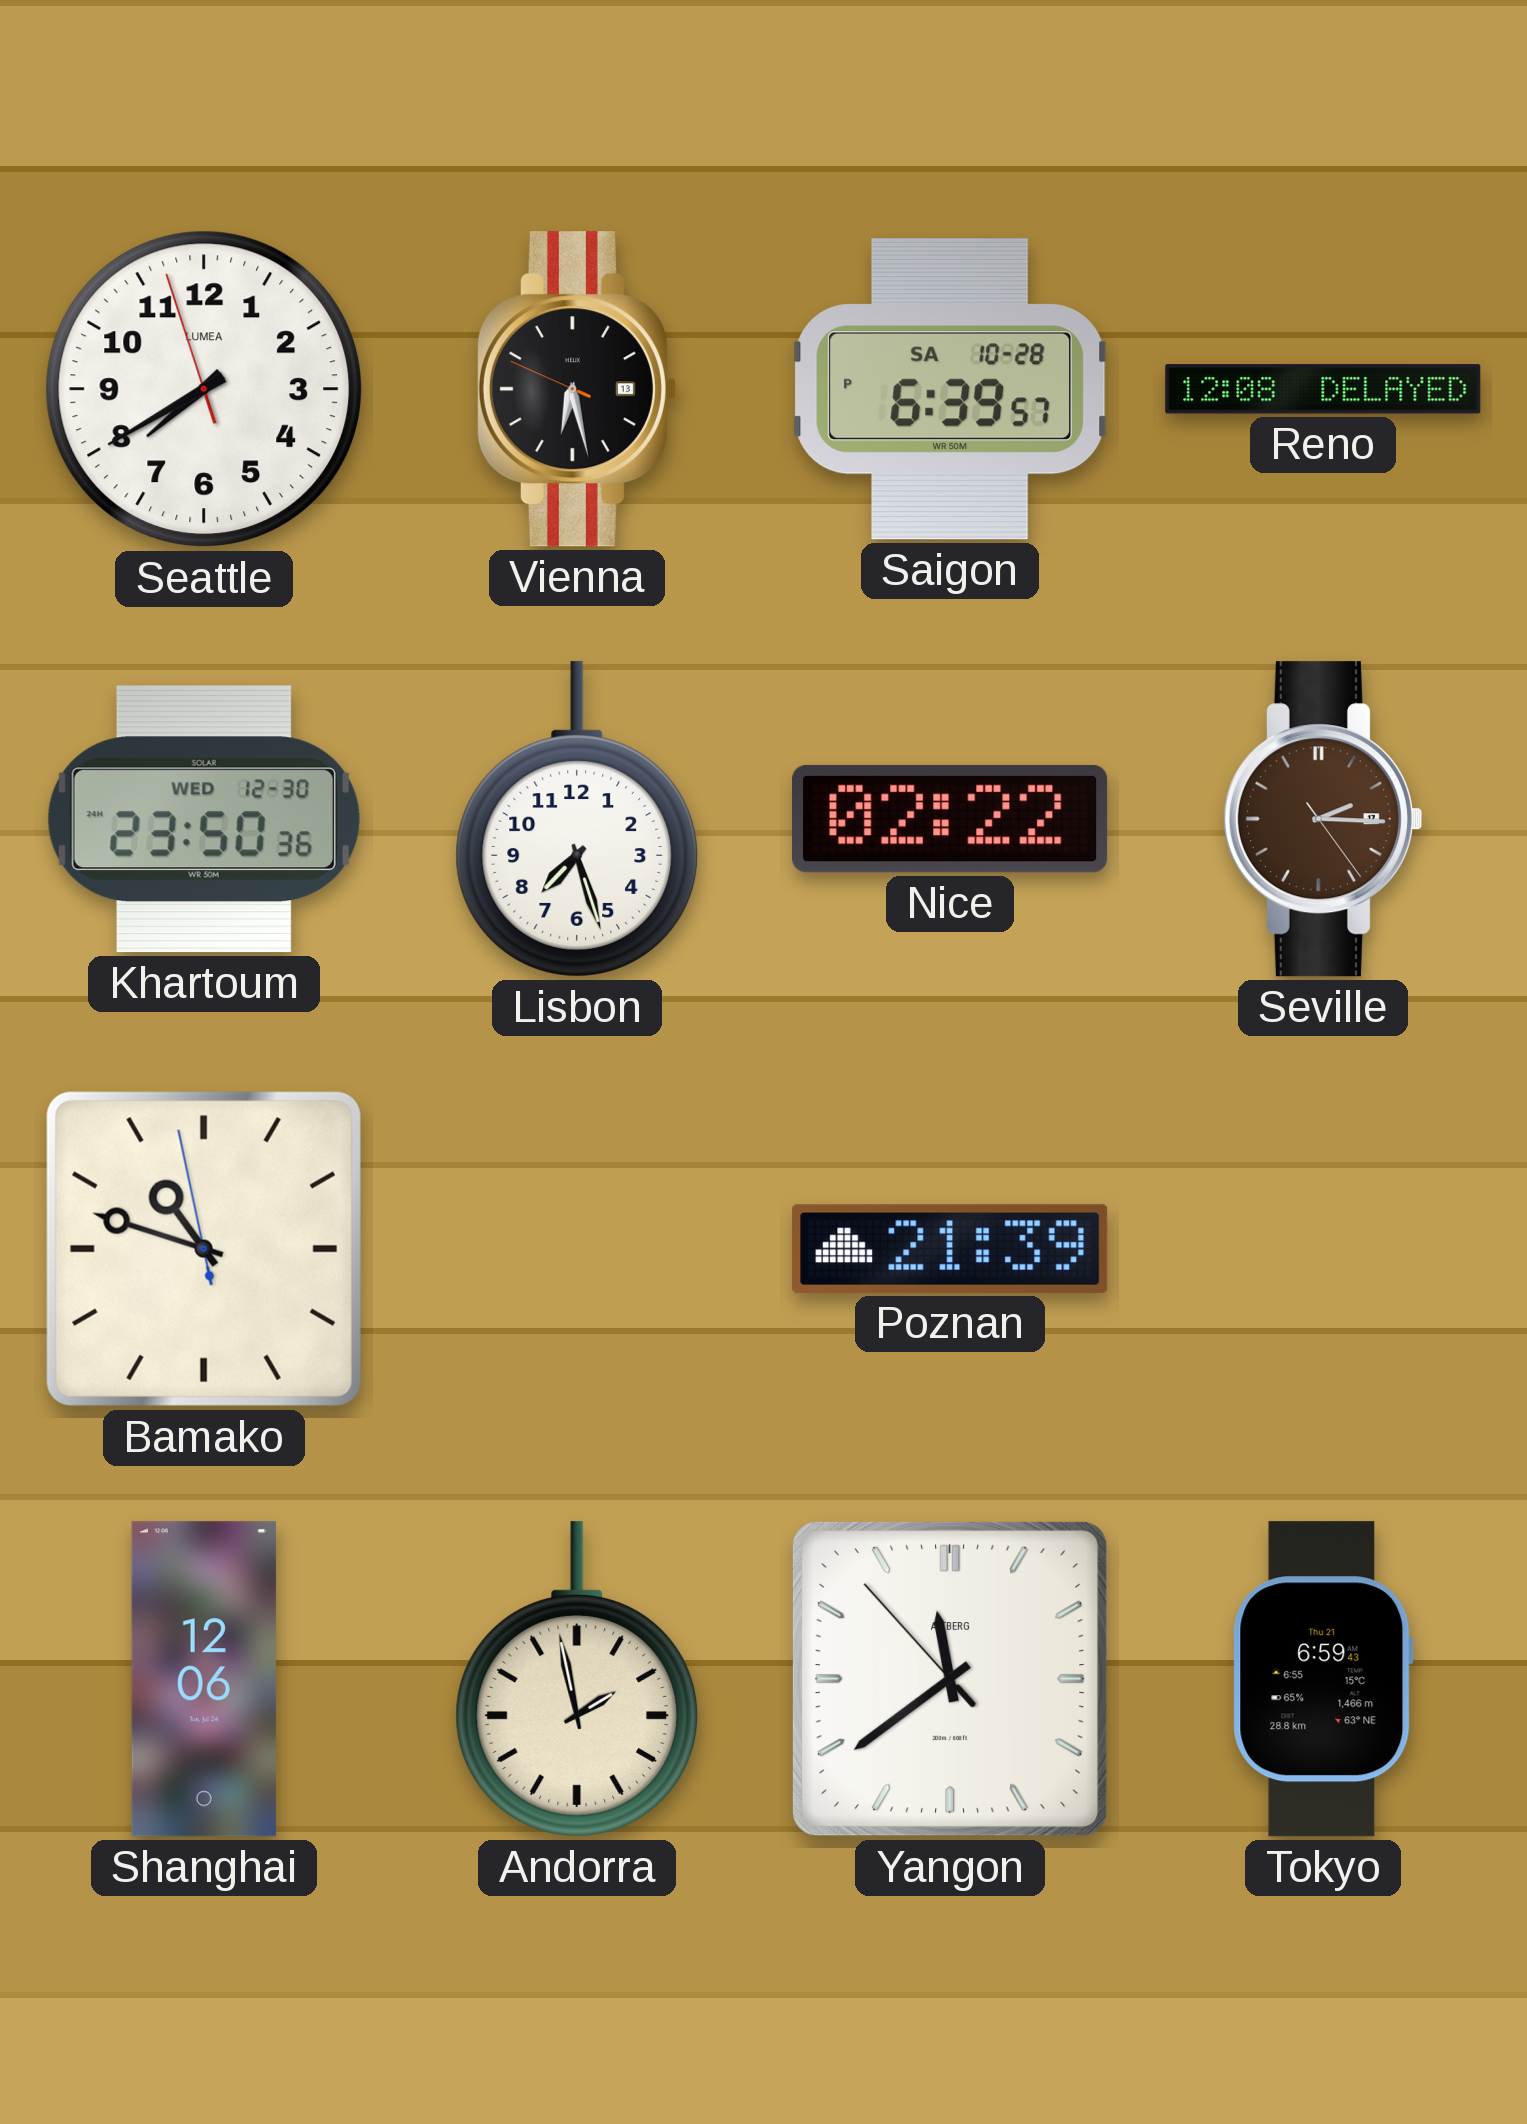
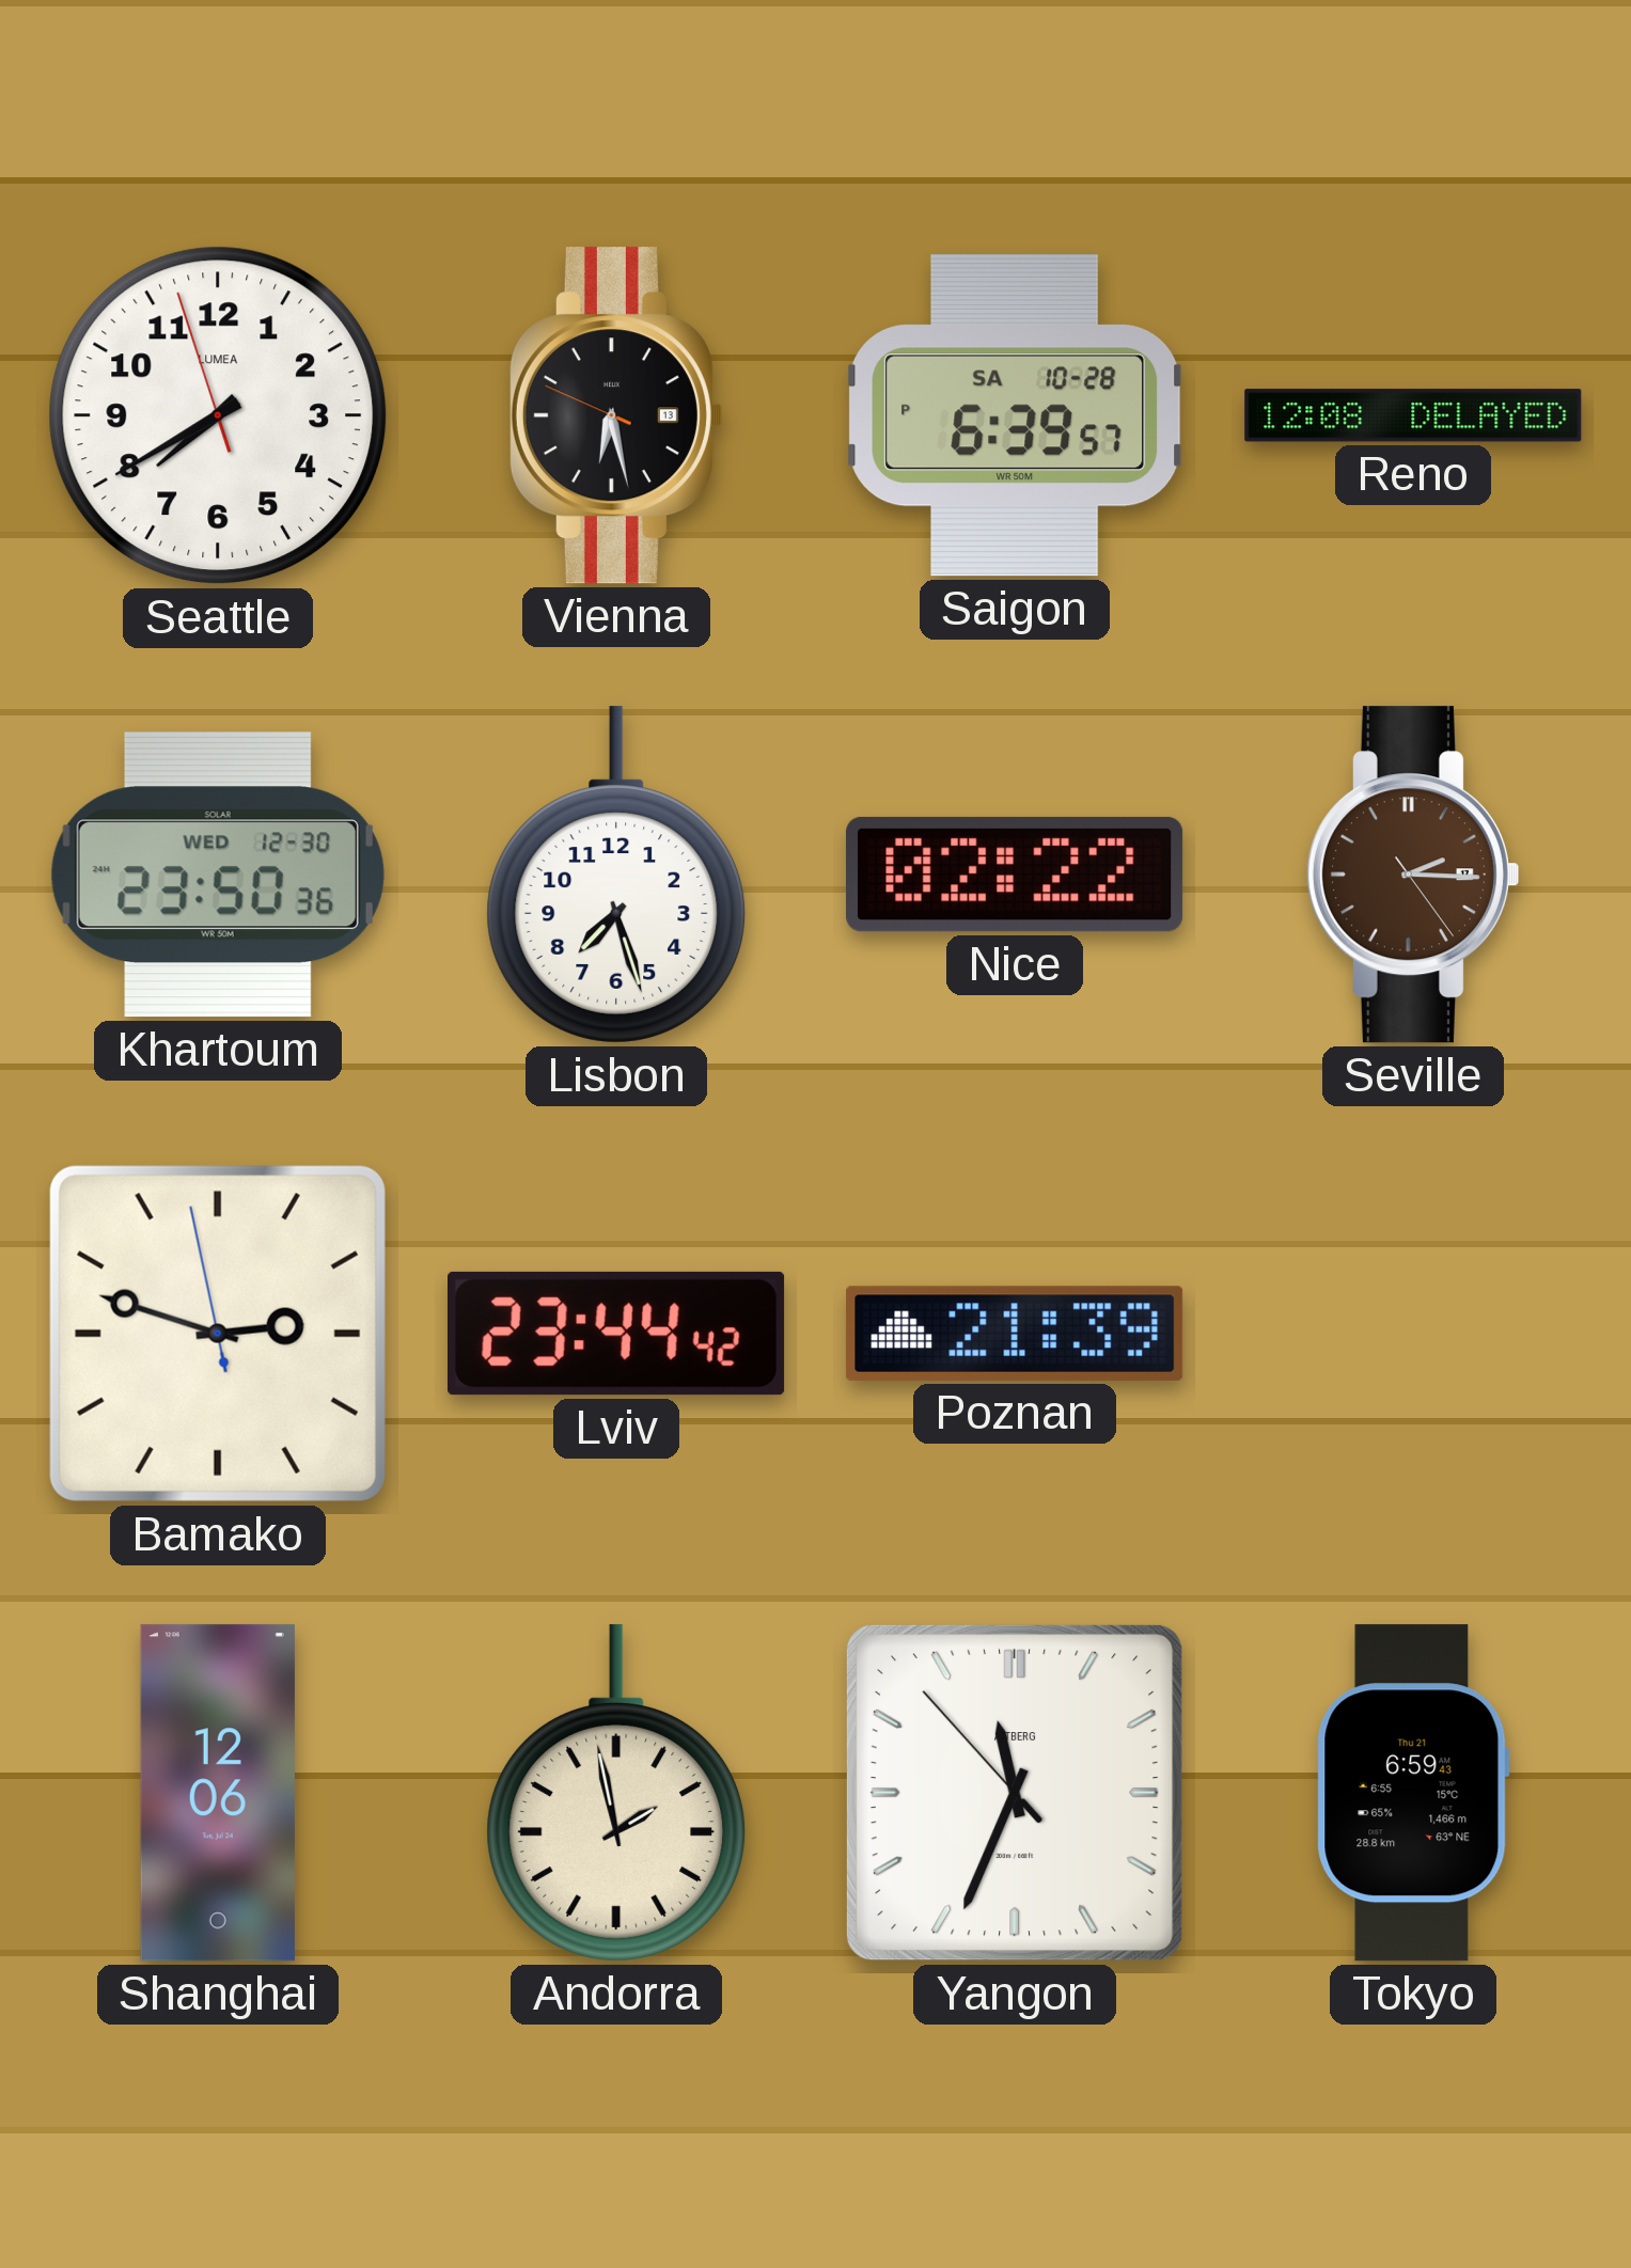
Bamako: 10:47 -> 2:47 (218, 1334)
Lviv: none -> 23:44 (616, 1334)
Yangon: 11:38 -> 11:33 (1015, 1793)
